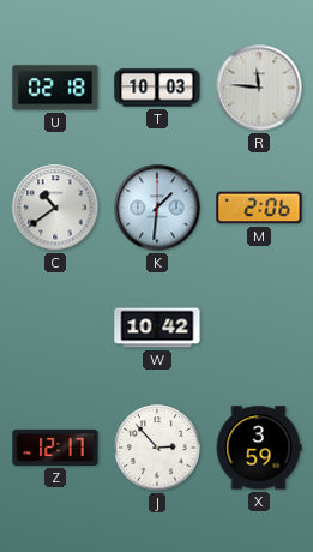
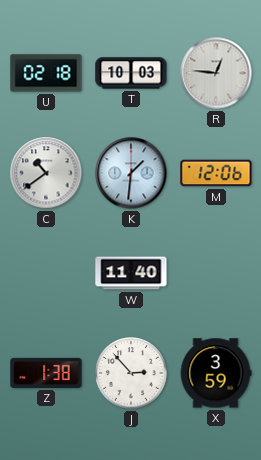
R: 11:46 -> 12:46 (216, 73)
M: 2:06 -> 12:06 (216, 173)
W: 10:42 -> 11:40 (131, 273)
Z: 12:17 -> 1:38 (46, 373)
